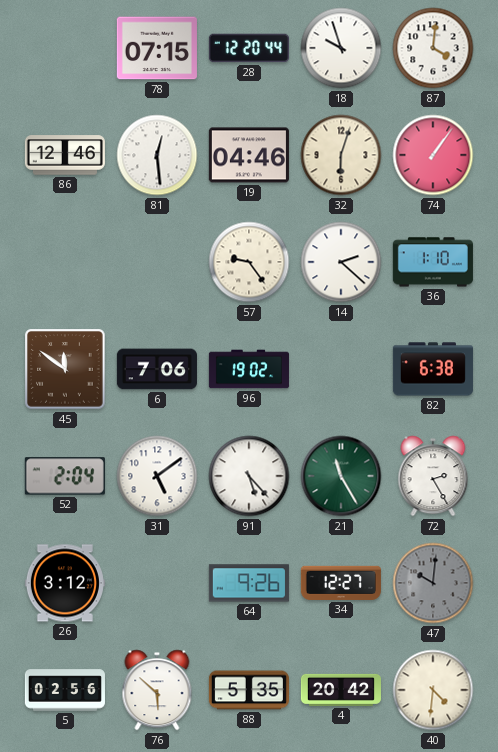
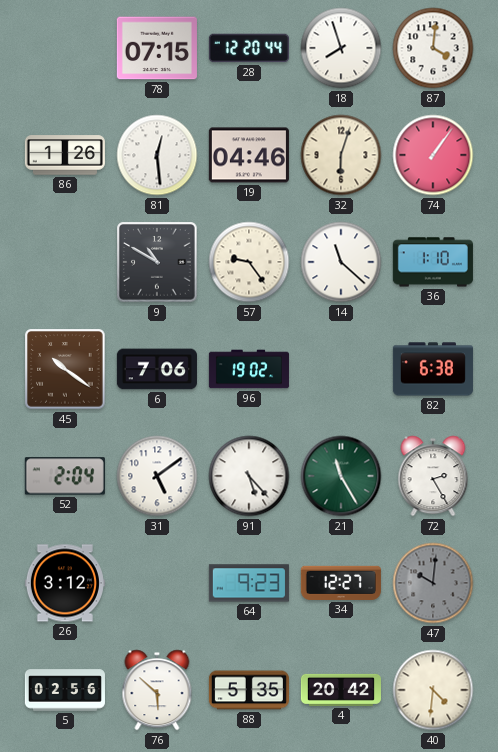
18: 9:57 -> 7:57 (341, 48)
86: 12:46 -> 1:26 (65, 155)
9: none -> 10:50 (157, 262)
14: 2:22 -> 11:22 (341, 262)
45: 11:51 -> 10:21 (65, 369)
64: 9:26 -> 9:23 (249, 583)
